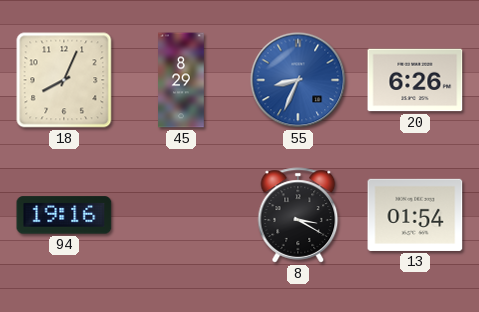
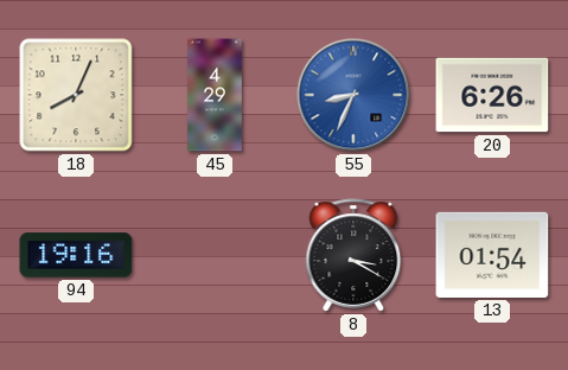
45: 8:29 -> 4:29 (215, 95)
